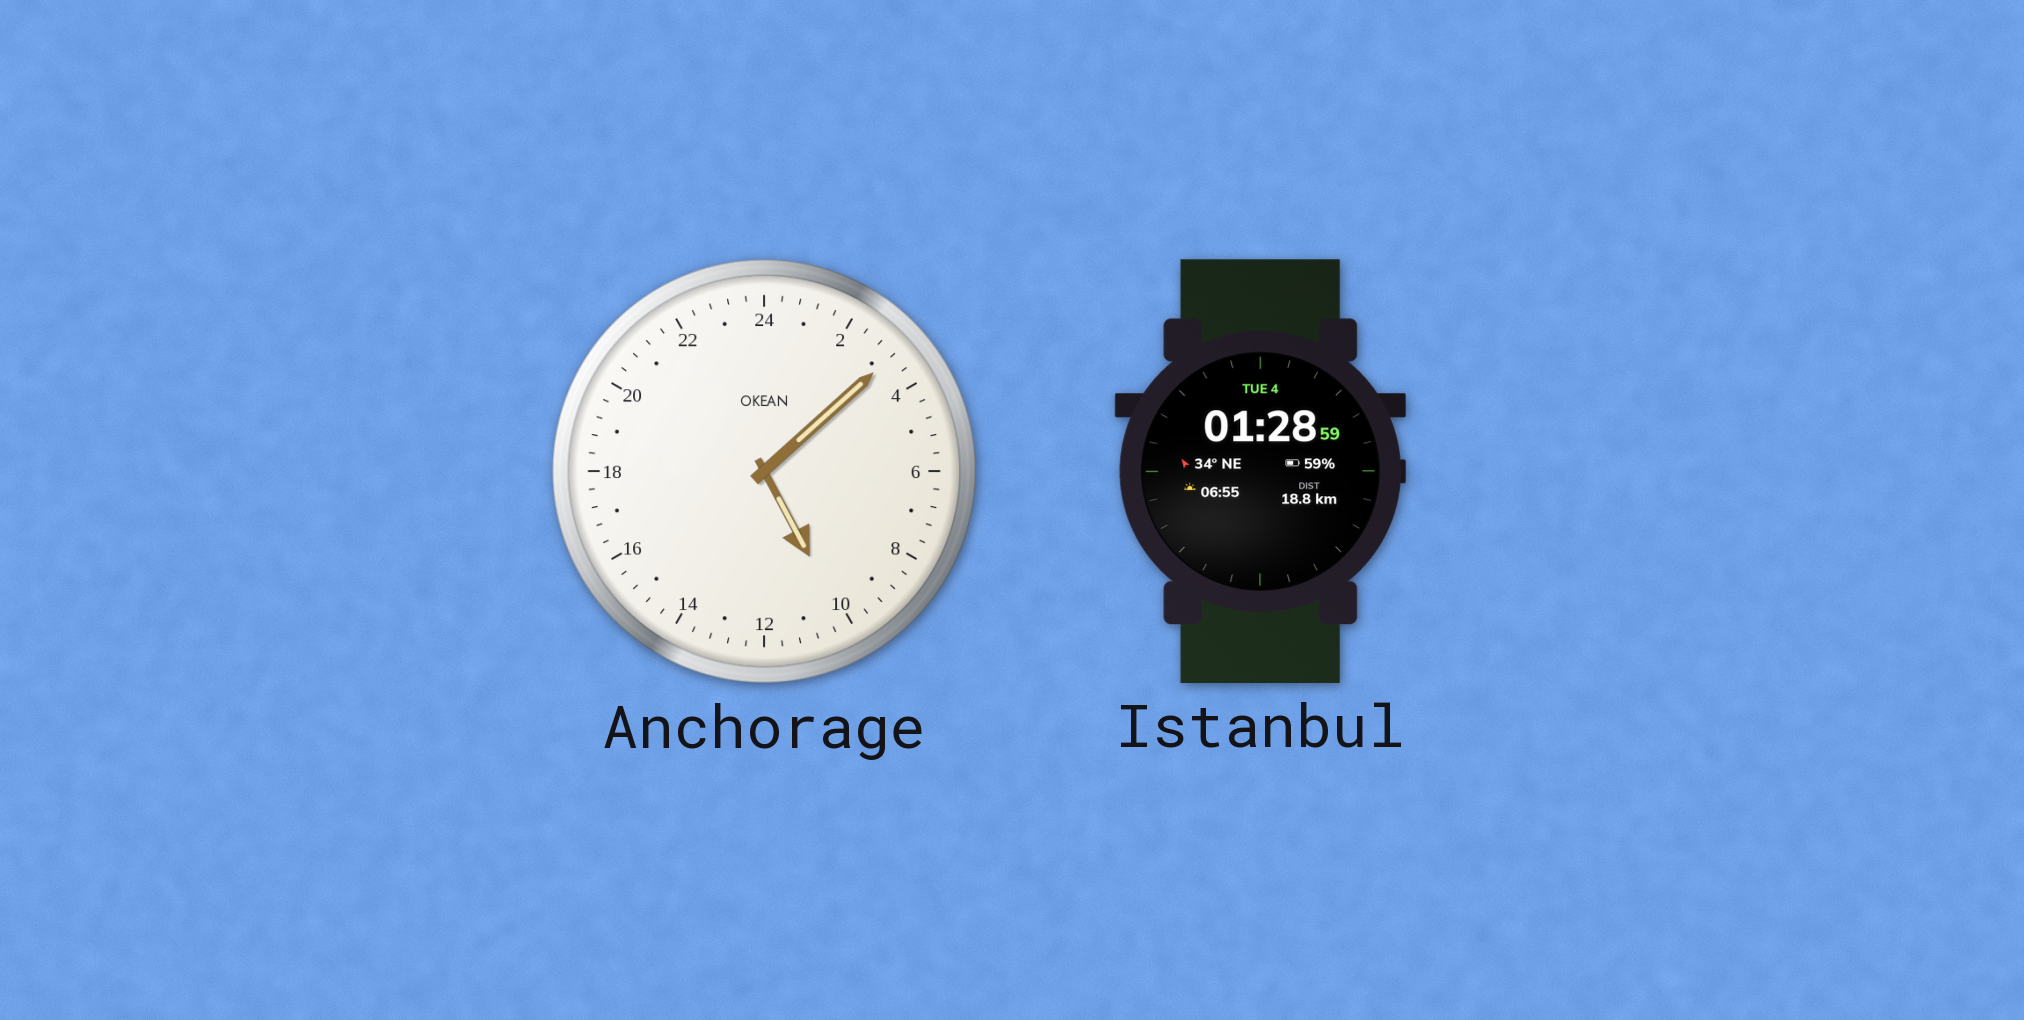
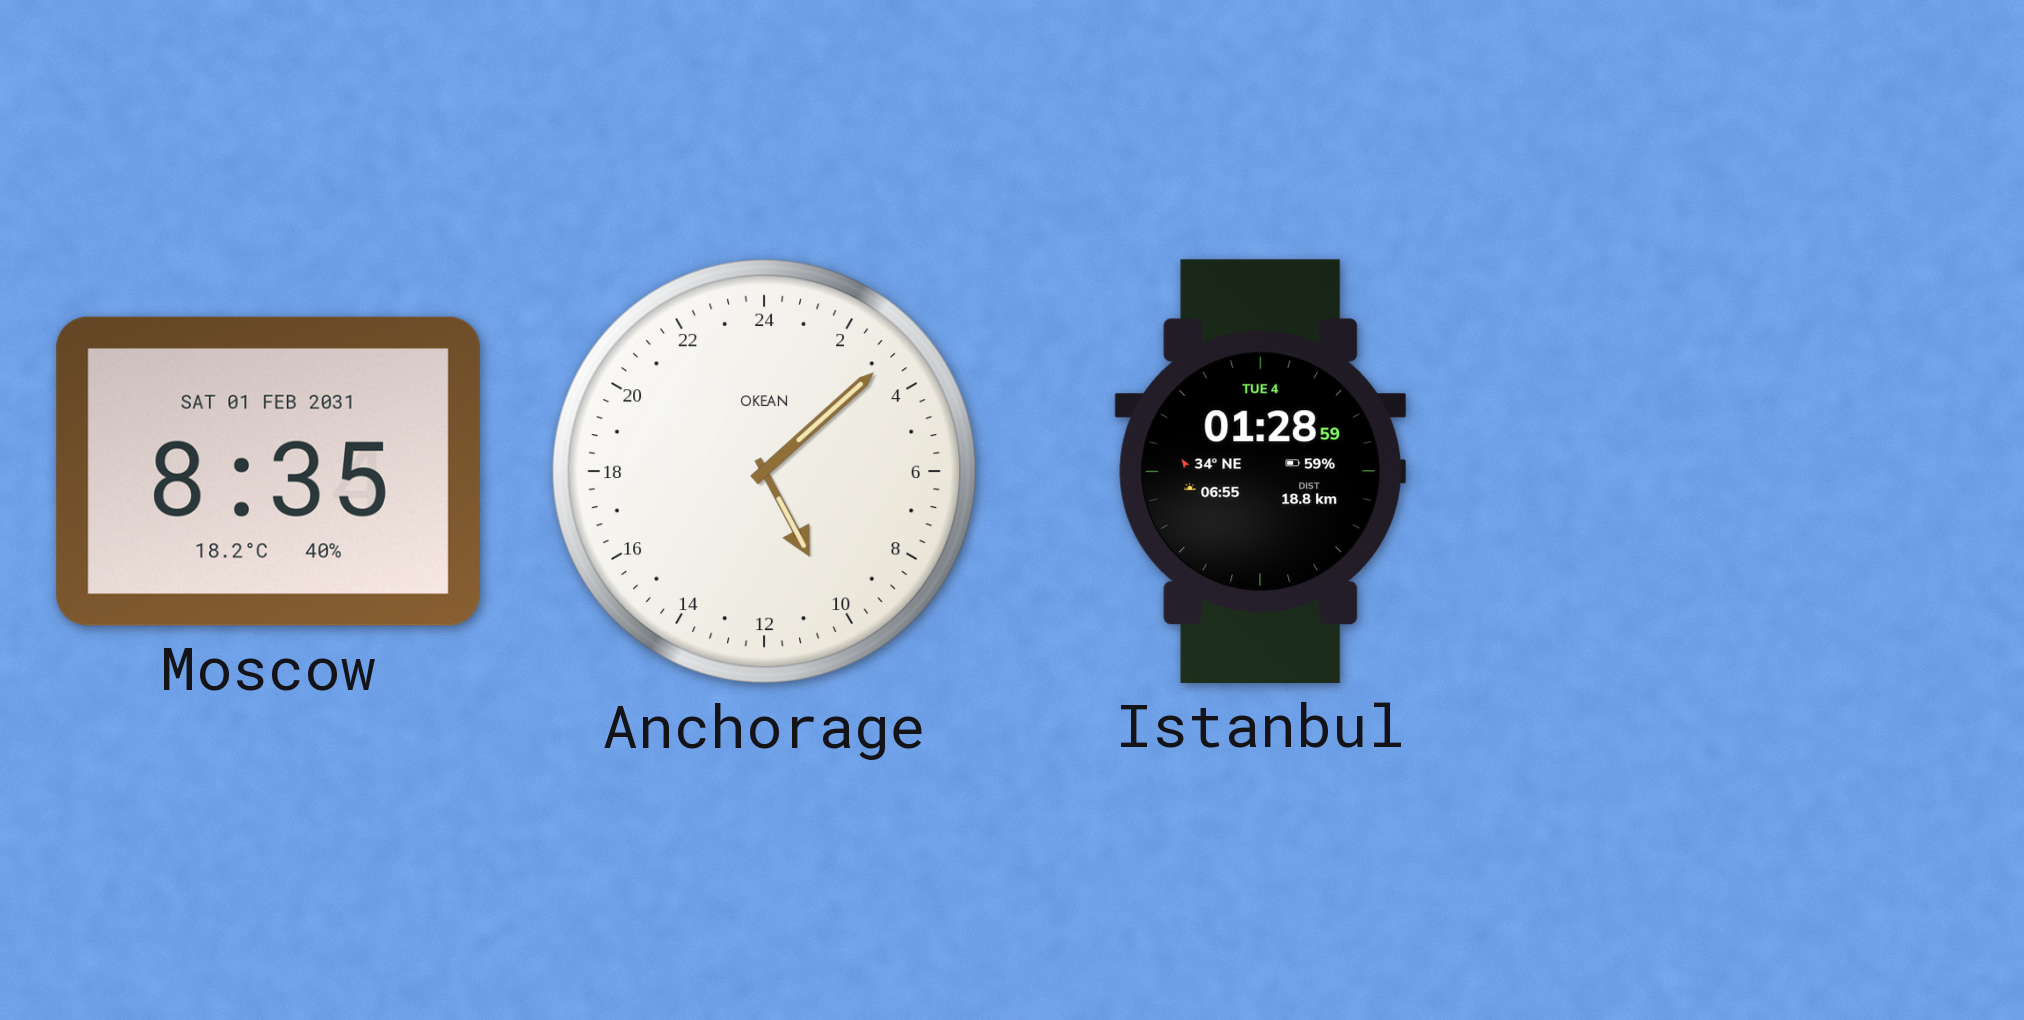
Moscow: none -> 8:35 (268, 471)
